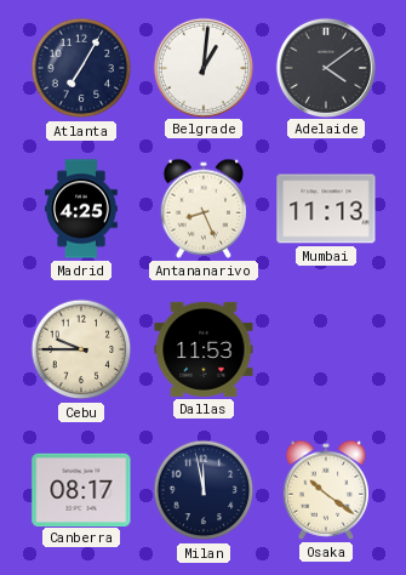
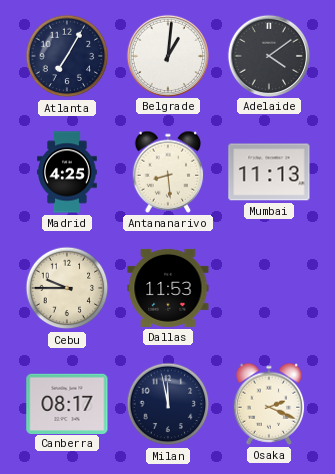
Antananarivo: 8:26 -> 8:29 (168, 172)
Osaka: 10:21 -> 2:19 (269, 404)
